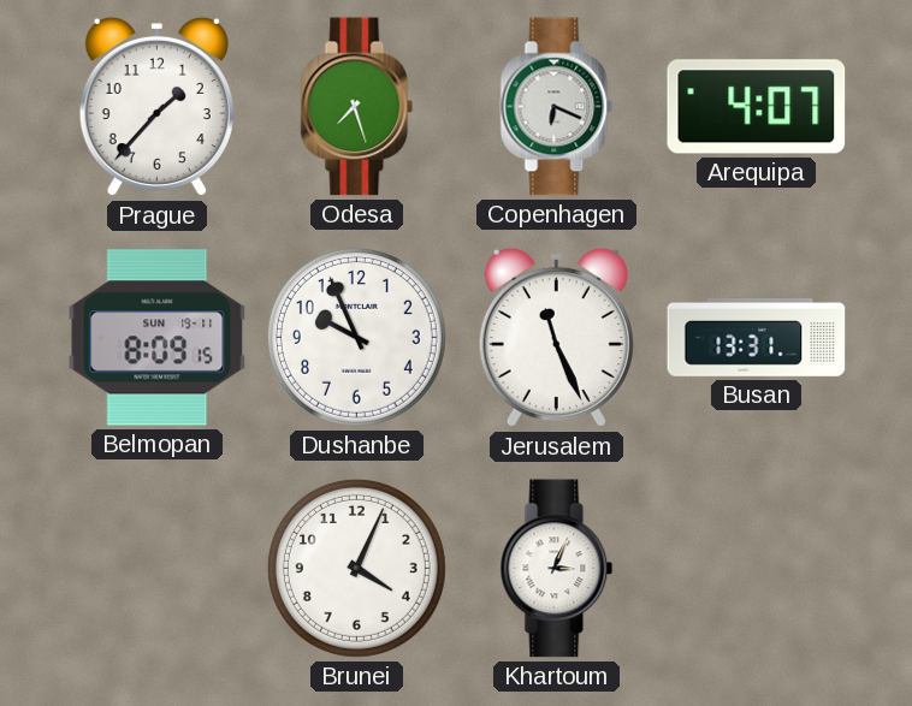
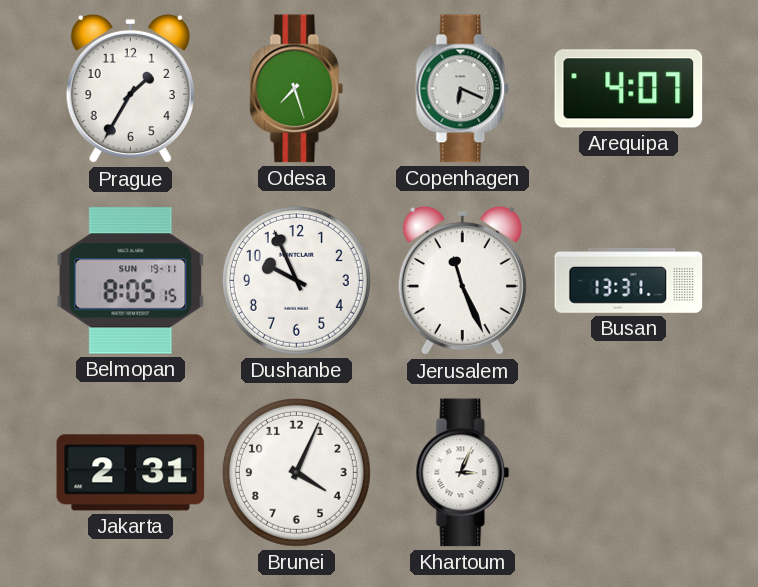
Prague: 1:37 -> 1:35 (130, 89)
Belmopan: 8:09 -> 8:05 (131, 281)
Jakarta: none -> 2:31 (131, 473)
